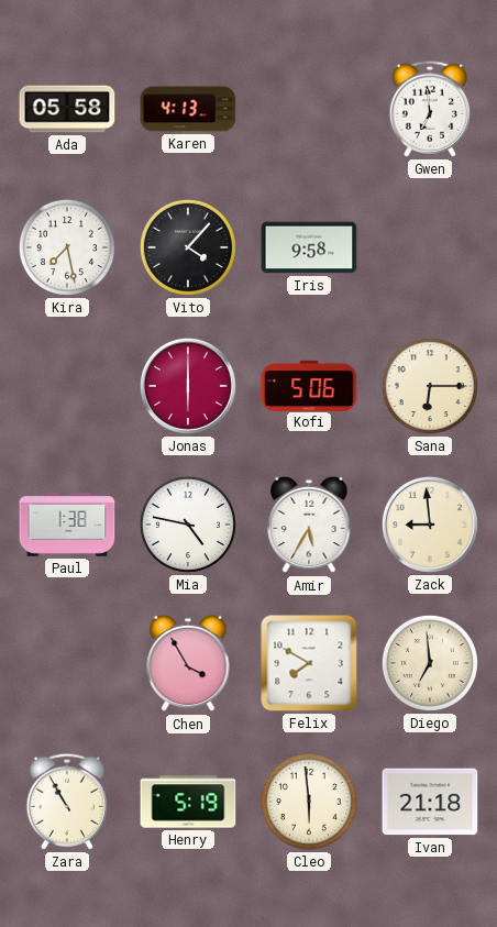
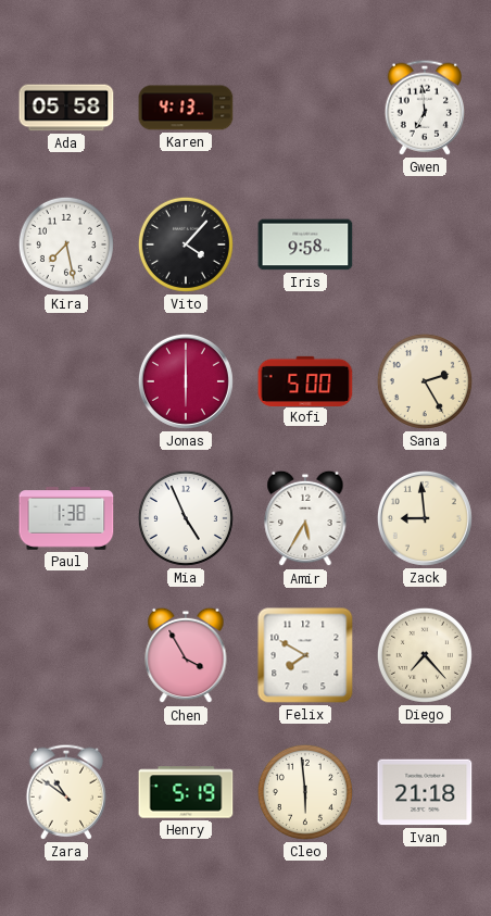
Kofi: 5:06 -> 5:00 (305, 380)
Sana: 6:15 -> 2:25 (425, 381)
Mia: 4:47 -> 4:56 (186, 518)
Diego: 6:59 -> 7:23 (425, 655)
Zara: 10:55 -> 10:51 (66, 792)
